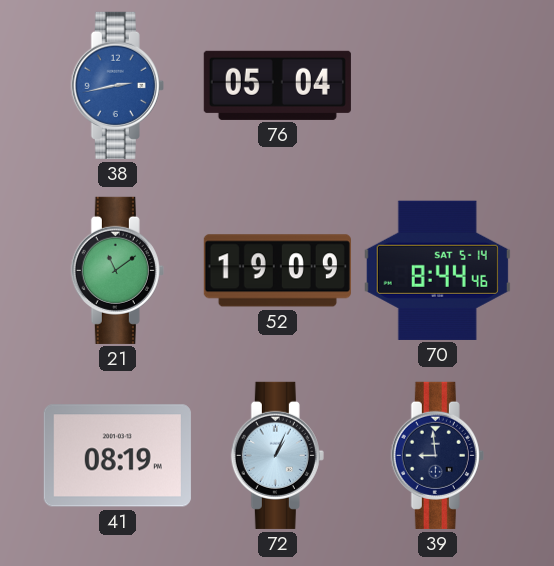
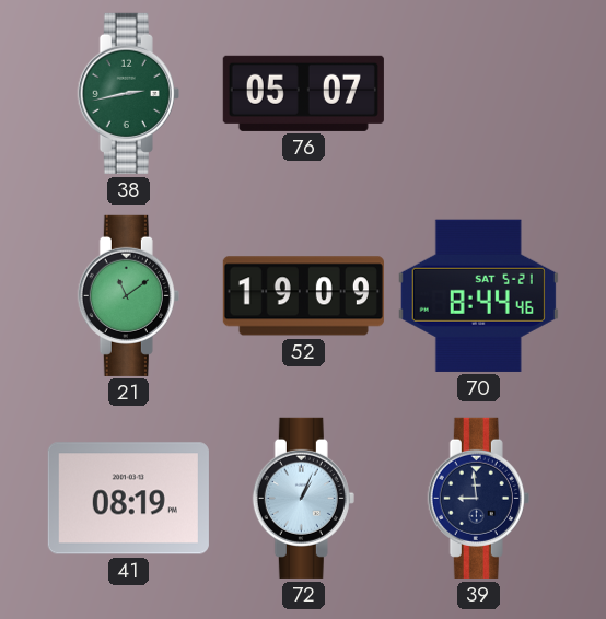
38 dial: blue -> green (128, 93)
76: 05:04 -> 05:07 (303, 93)
70 date: SAT 5-14 -> SAT 5-21 (478, 295)
